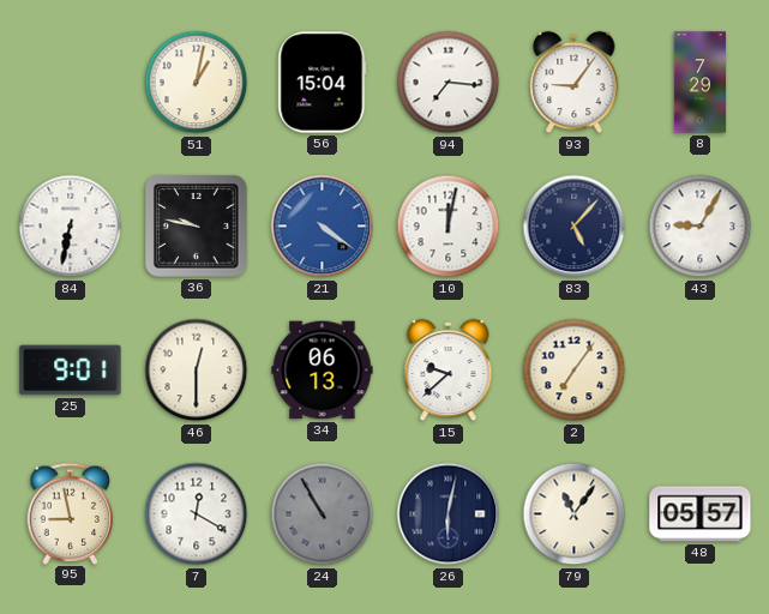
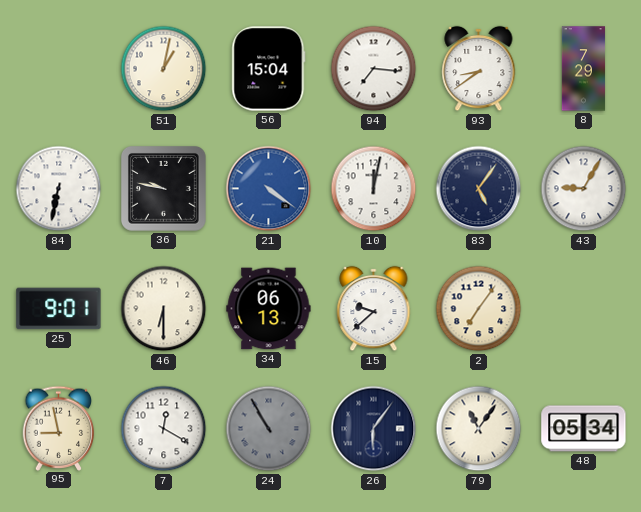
93: 9:06 -> 8:39 (479, 69)
83: 5:07 -> 5:06 (479, 189)
46: 12:30 -> 6:30 (164, 309)
26: 6:02 -> 6:06 (374, 429)
48: 05:57 -> 05:34 (584, 429)
